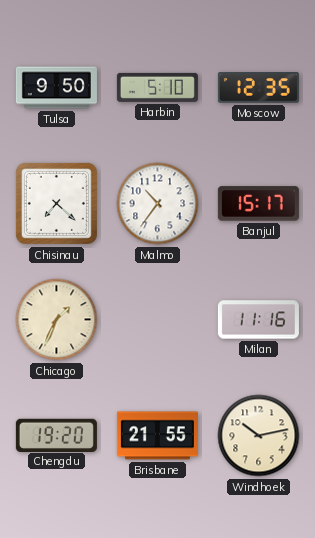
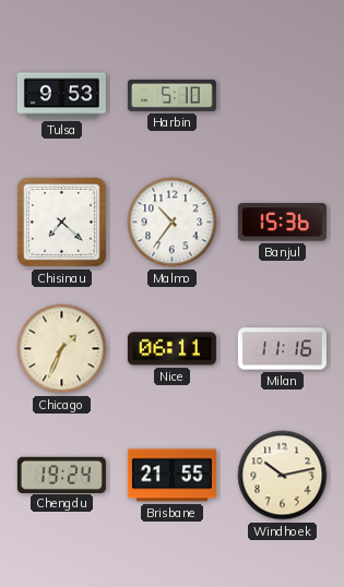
Tulsa: 9:50 -> 9:53 (61, 96)
Moscow: 12:35 -> none (258, 88)
Banjul: 15:17 -> 15:36 (282, 223)
Nice: none -> 06:11 (171, 349)
Chengdu: 19:20 -> 19:24 (61, 475)
